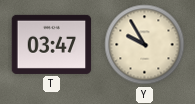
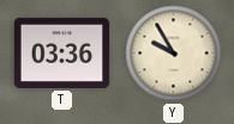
T: 03:47 -> 03:36 (62, 52)
